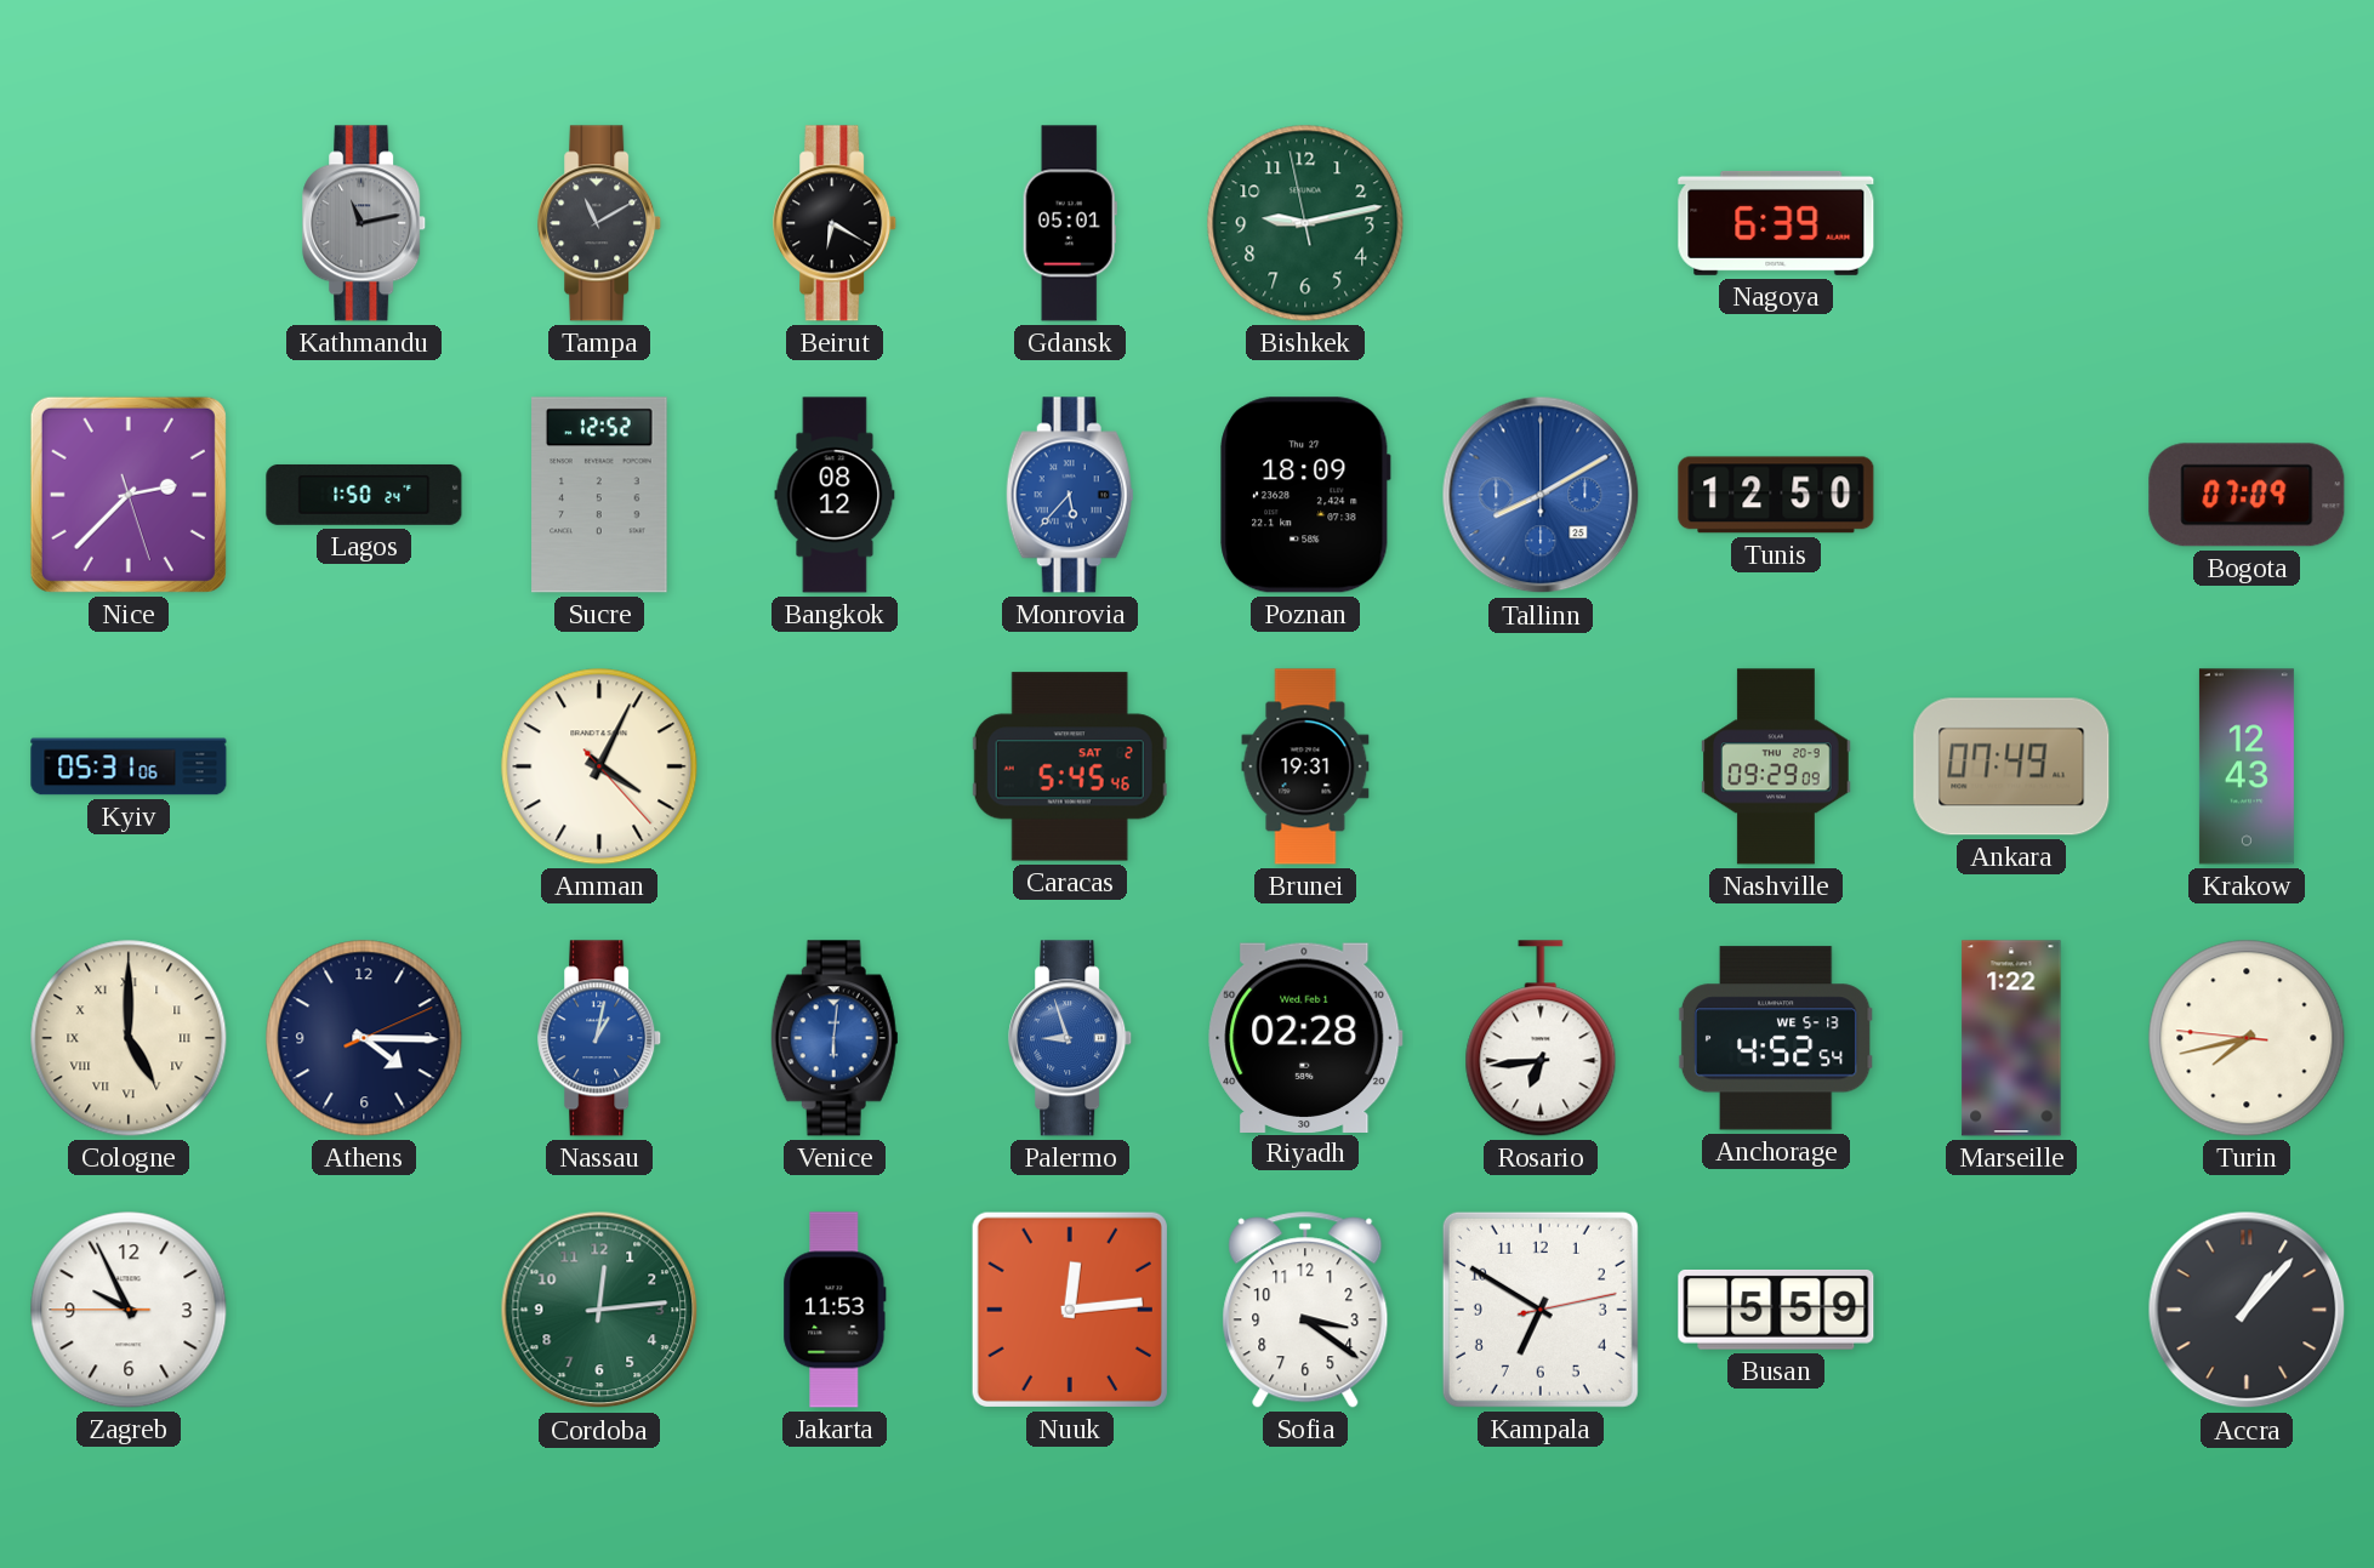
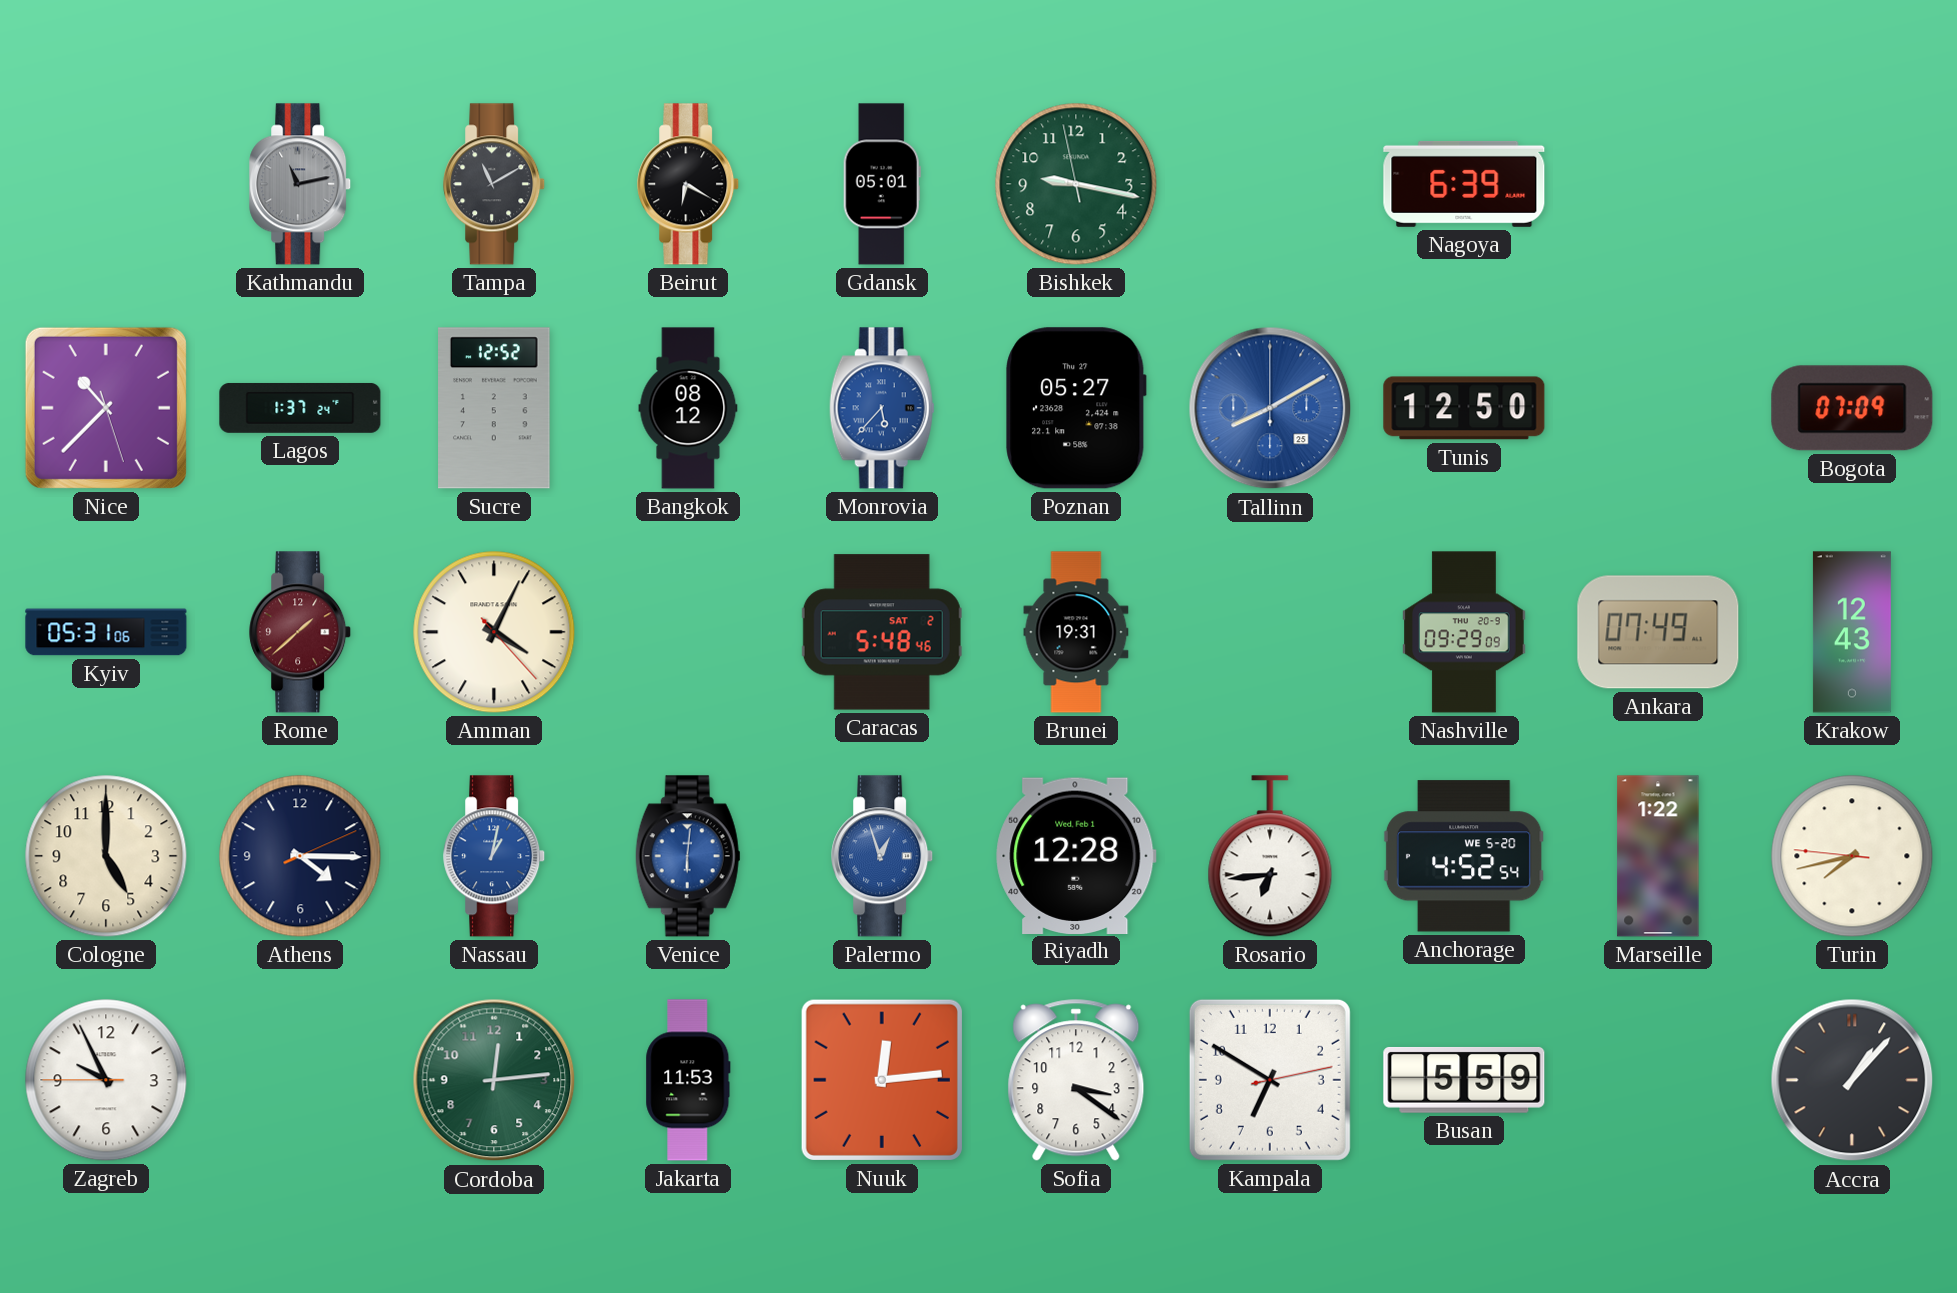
Bishkek: 9:12 -> 9:16 (1076, 184)
Nice: 2:37 -> 10:37 (106, 408)
Lagos: 1:50 -> 1:37 (300, 408)
Poznan: 18:09 -> 05:27 (1076, 408)
Rome: none -> 1:38 (301, 632)
Caracas: 5:45 -> 5:48 (882, 632)
Cologne numerals: Roman -> Arabic (106, 856)
Palermo: 8:57 -> 12:57 (883, 856)
Riyadh: 02:28 -> 12:28 (1076, 855)
Anchorage date: WE 5-13 -> WE 5-20 (1464, 856)
